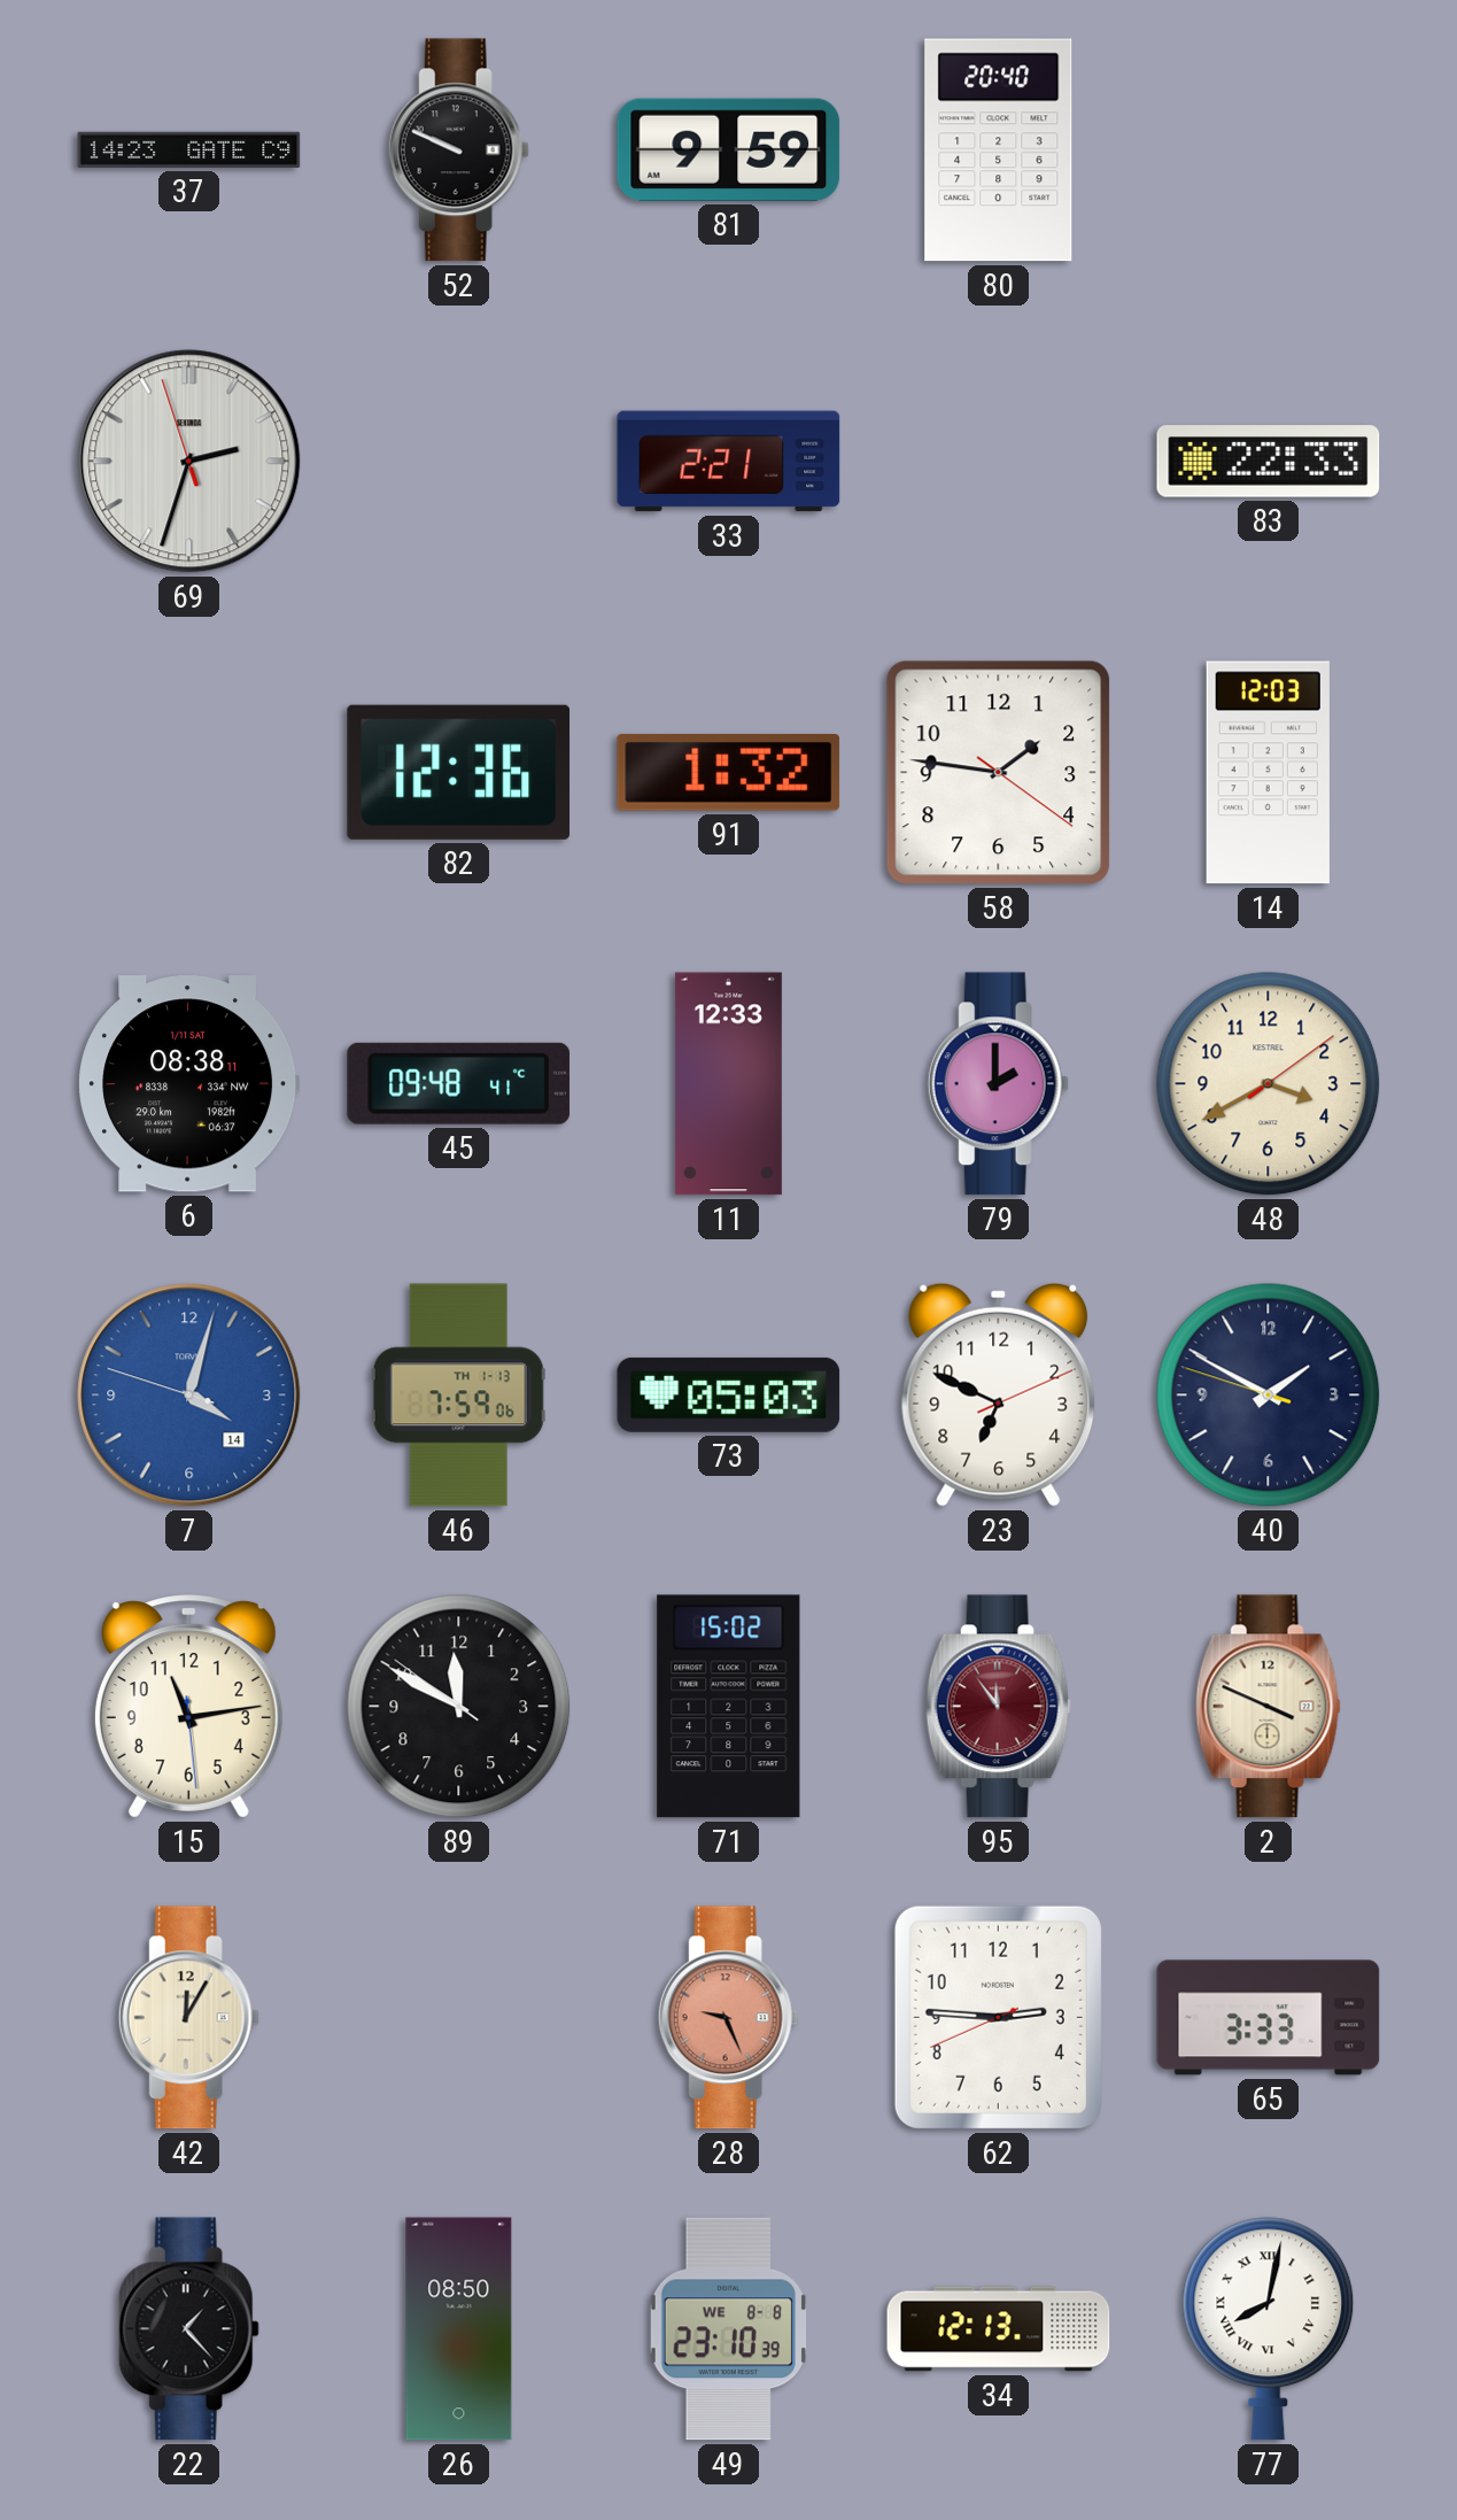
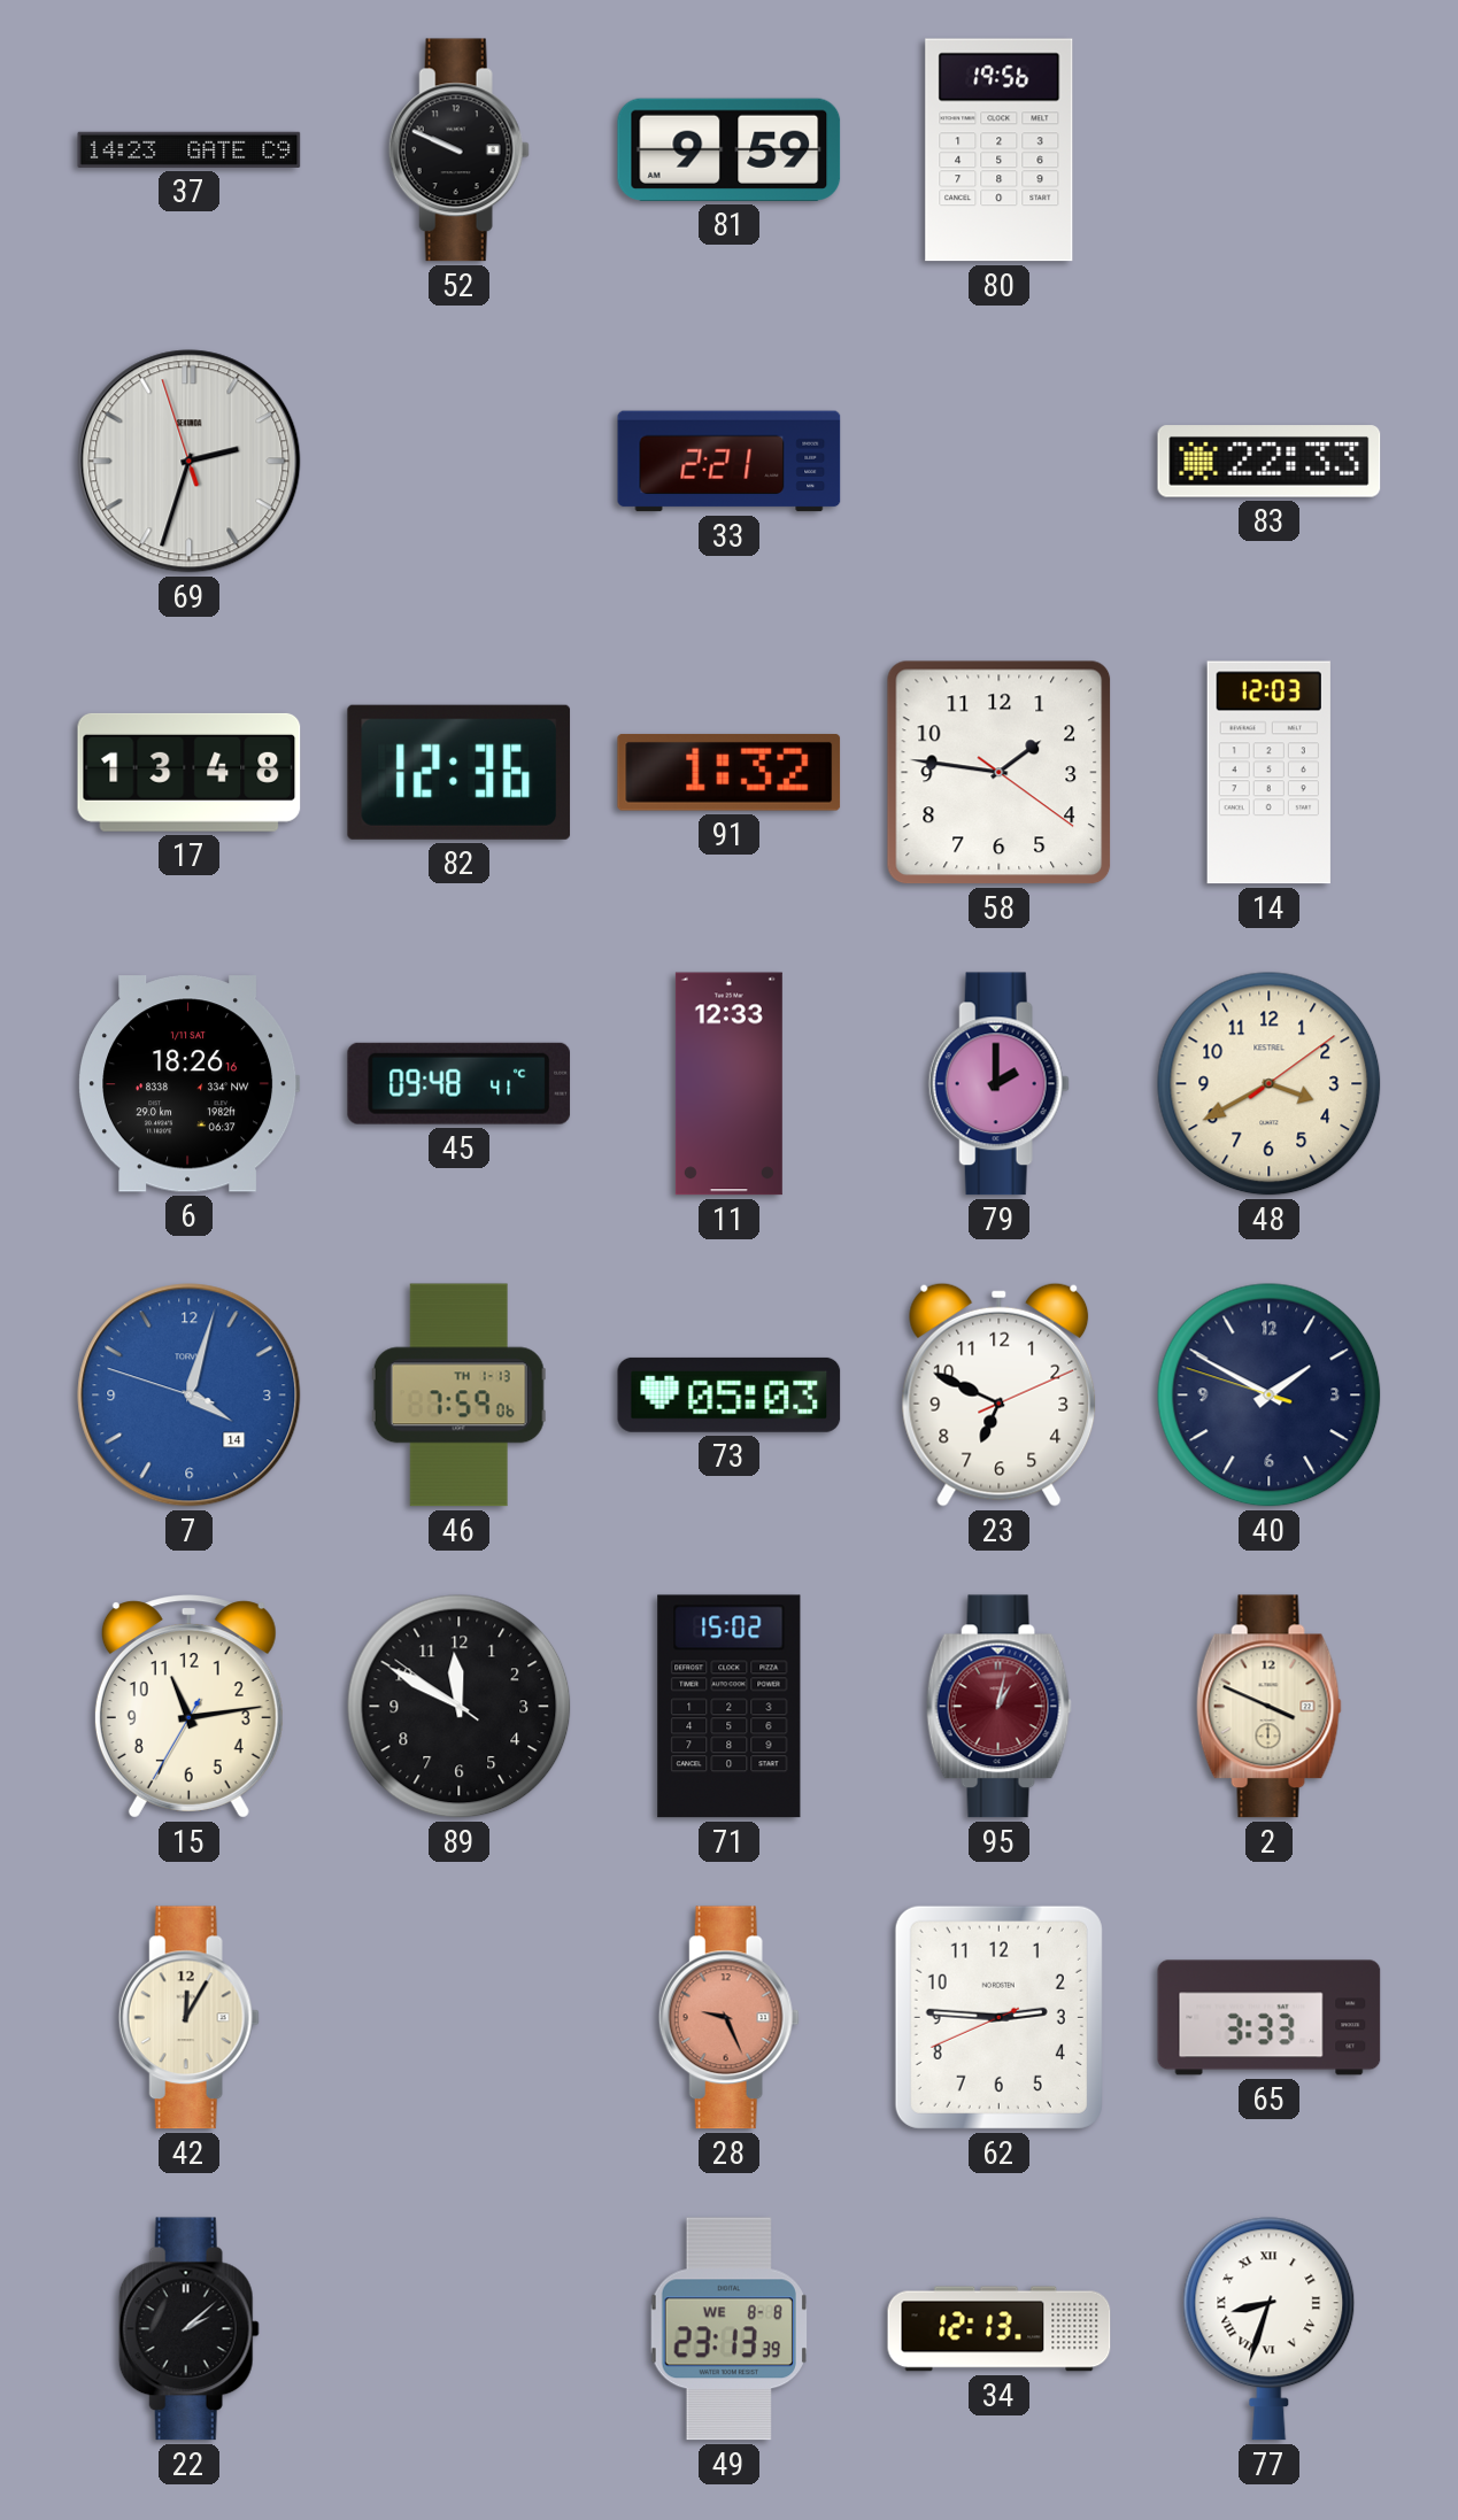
80: 20:40 -> 19:56 (1000, 150)
17: none -> 13:48 (190, 772)
6: 08:38 -> 18:26 (190, 1084)
15: 11:13:29 -> 11:13:35 (188, 1707)
95: 11:54 -> 1:02 (998, 1707)
22: 1:23 -> 2:08 (188, 2329)
26: 08:50 -> none (459, 2329)
49: 23:10 -> 23:13 (728, 2329)
77: 8:02 -> 8:33 (1270, 2329)
